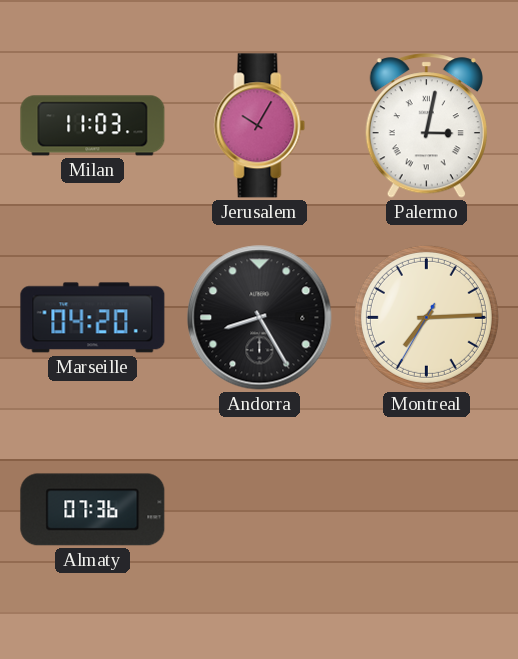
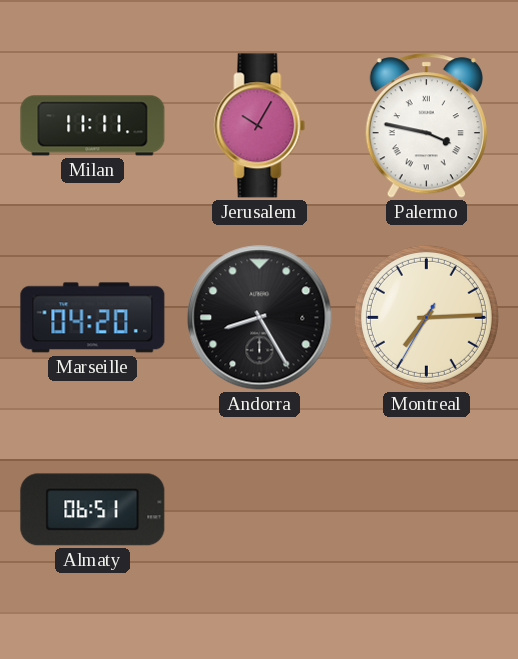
Milan: 11:03 -> 11:11 (93, 126)
Palermo: 3:02 -> 3:47 (426, 126)
Almaty: 07:36 -> 06:51 (93, 510)
